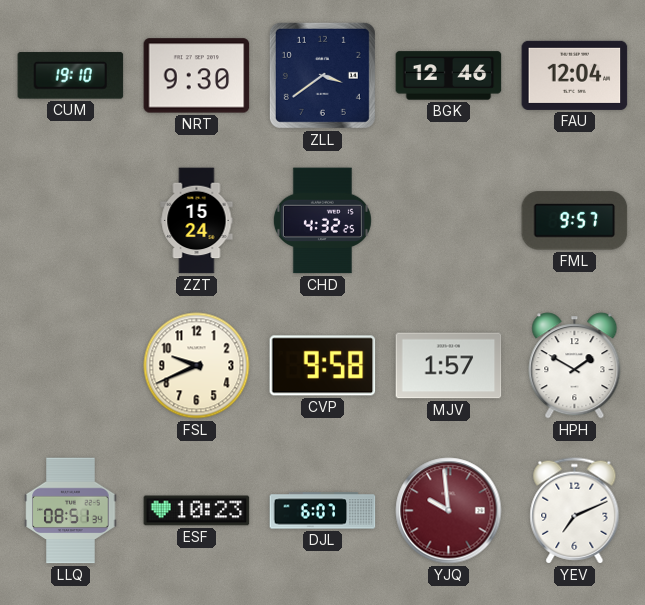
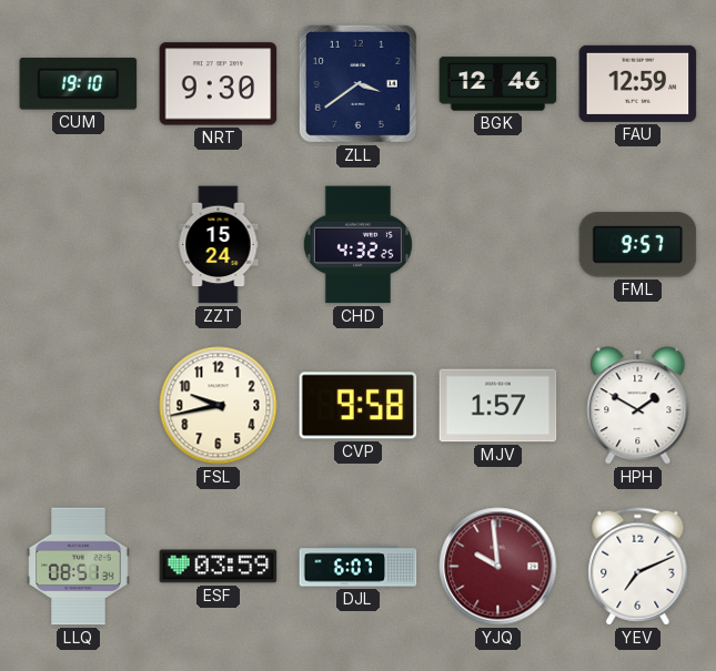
FAU: 12:04 -> 12:59 (638, 83)
FSL: 9:41 -> 9:43 (219, 406)
ESF: 10:23 -> 03:59 (219, 567)
